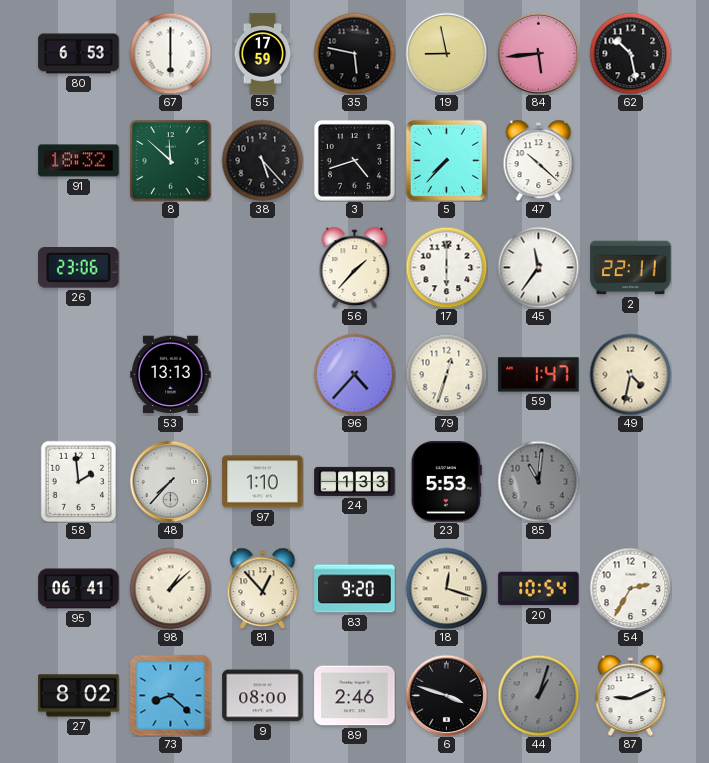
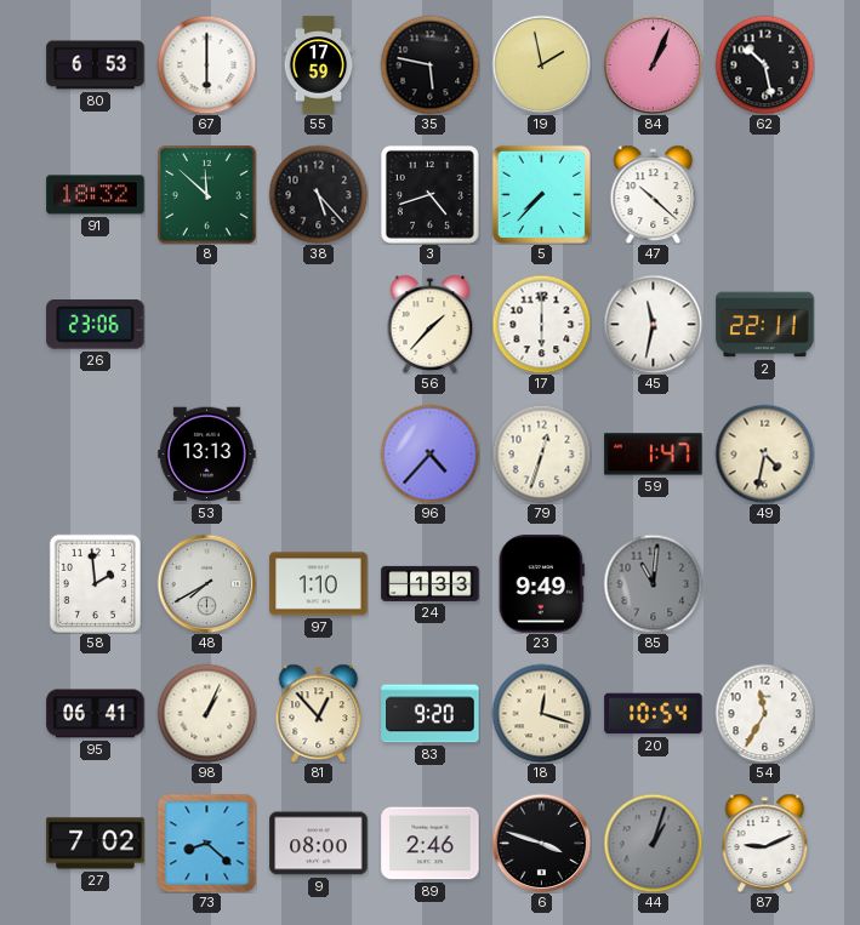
19: 8:58 -> 1:58 (541, 64)
84: 5:44 -> 1:04 (653, 64)
45: 11:36 -> 11:32 (653, 324)
48: 7:37 -> 7:40 (206, 583)
23: 5:53 -> 9:49 (541, 584)
98: 1:08 -> 1:04 (206, 713)
54: 2:35 -> 11:35 (764, 713)
27: 8:02 -> 7:02 (96, 844)
